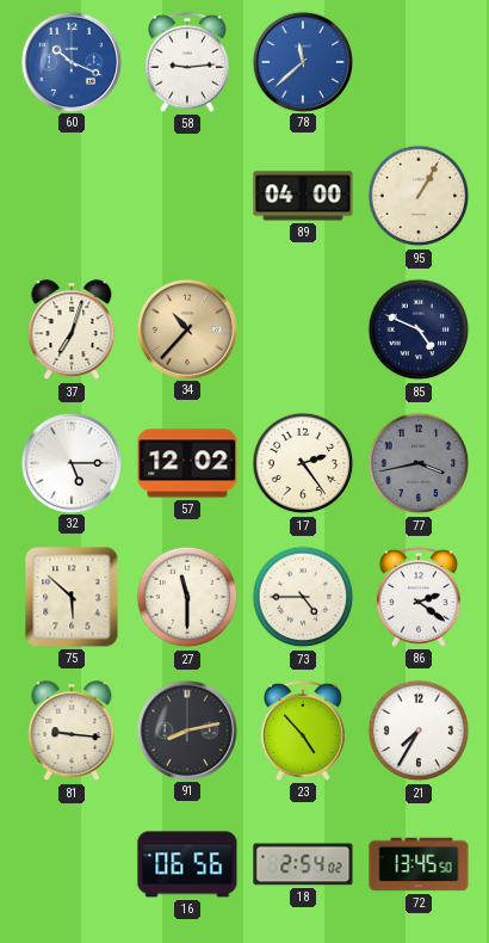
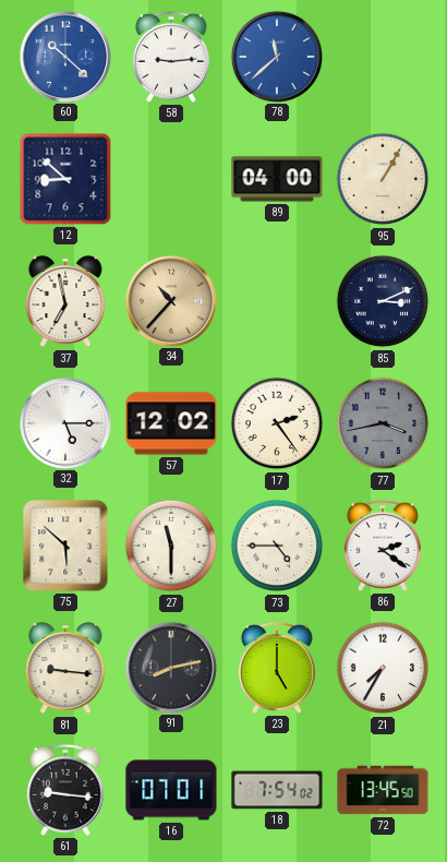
60: 10:19 -> 10:22 (64, 56)
12: none -> 8:52 (65, 179)
37: 7:03 -> 6:58 (65, 302)
85: 4:49 -> 3:11 (383, 301)
23: 4:53 -> 5:00 (277, 668)
61: none -> 9:16 (65, 790)
16: 06:56 -> 07:01 (171, 790)
18: 2:54 -> 7:54 (277, 790)
